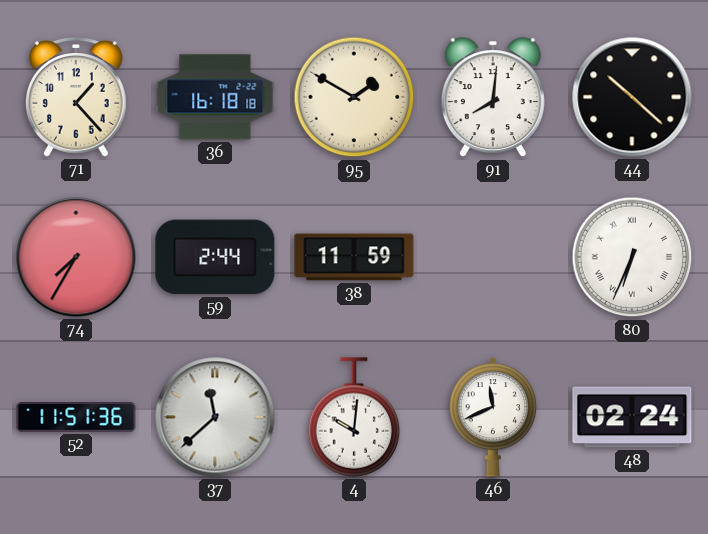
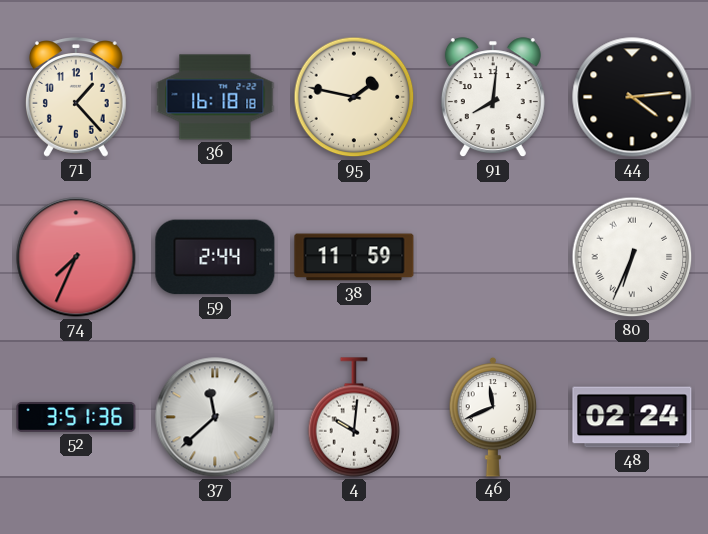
95: 1:50 -> 1:47 (354, 97)
44: 10:22 -> 4:14 (632, 97)
74: 7:35 -> 7:34 (76, 257)
52: 11:51 -> 3:51 (76, 418)
